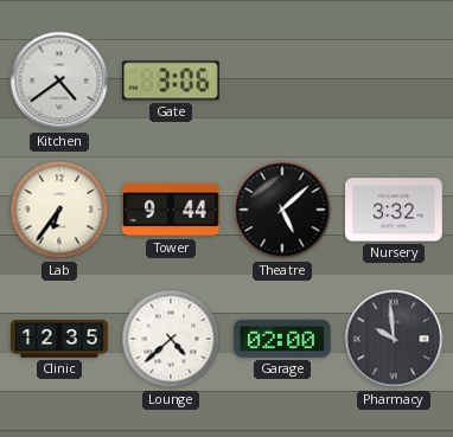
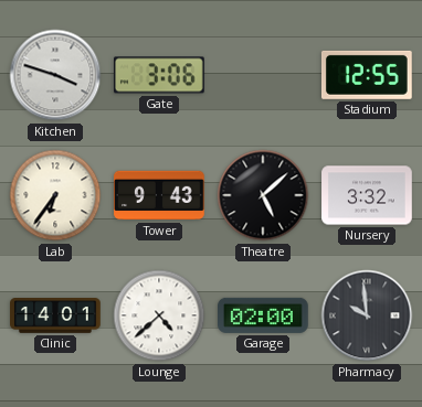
Kitchen: 4:39 -> 3:48 (55, 75)
Stadium: none -> 12:55 (367, 75)
Tower: 9:44 -> 9:43 (159, 195)
Clinic: 12:35 -> 14:01 (55, 317)
